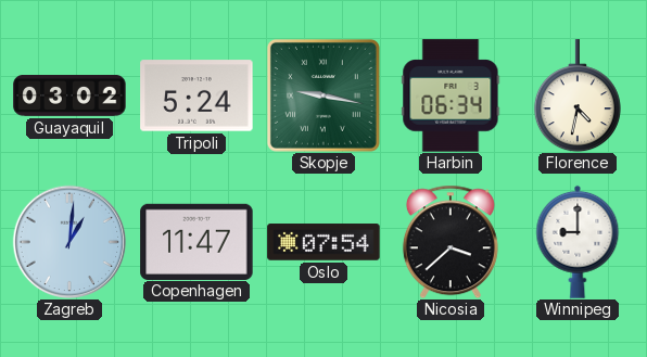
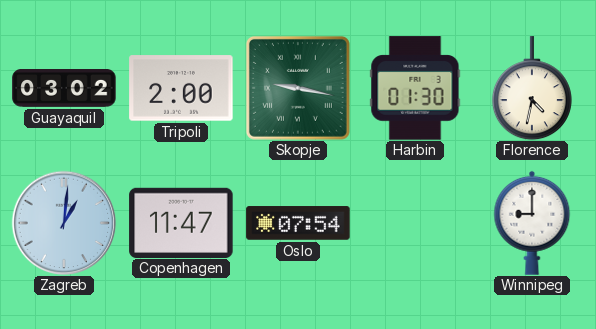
Tripoli: 5:24 -> 2:00 (181, 88)
Harbin: 06:34 -> 01:30 (415, 88)
Nicosia: 3:38 -> none (451, 242)
